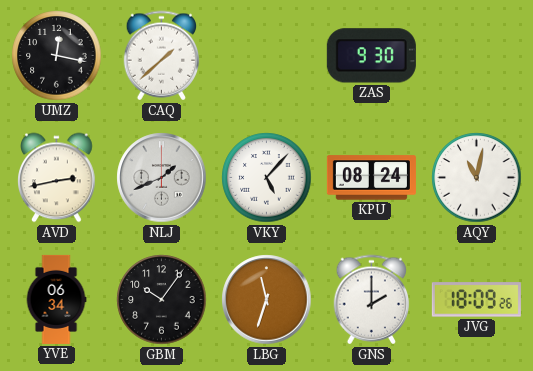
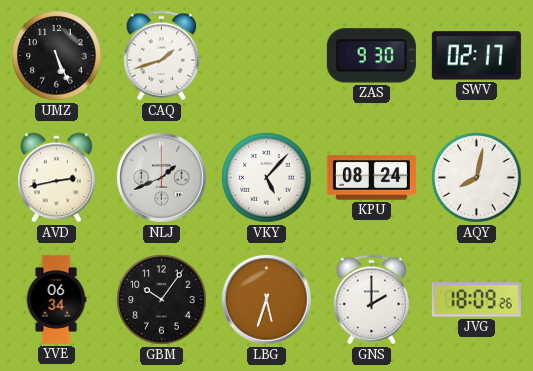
UMZ: 12:17 -> 5:26 (57, 56)
CAQ: 1:38 -> 1:42 (162, 56)
SWV: none -> 02:17 (476, 56)
AQY: 11:02 -> 8:02 (477, 178)
LBG: 11:33 -> 5:33 (267, 300)
